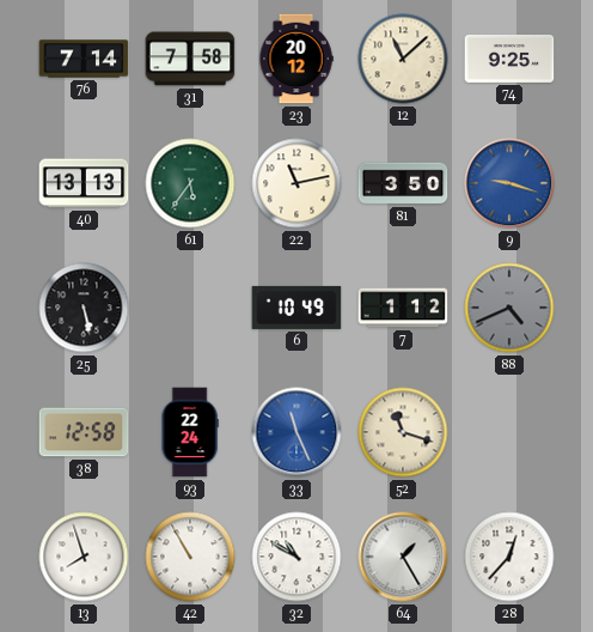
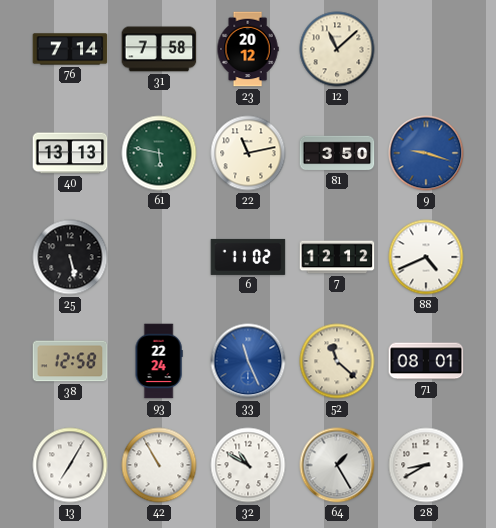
74: 9:25 -> none (509, 59)
61: 5:36 -> 5:47 (159, 153)
6: 10:49 -> 11:02 (248, 257)
7: 1:12 -> 12:12 (337, 257)
88 dial: grey -> white (426, 257)
52: 11:18 -> 11:22 (337, 361)
71: none -> 08:01 (426, 361)
13: 7:57 -> 7:05 (70, 465)
28: 12:37 -> 8:40 (426, 465)
